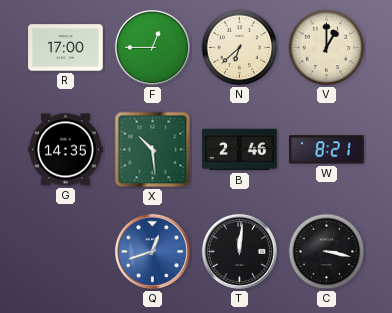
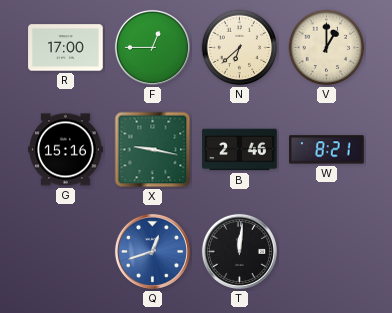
G: 14:35 -> 15:16 (66, 150)
X: 10:29 -> 9:17 (153, 150)
C: 3:17 -> none (327, 252)
